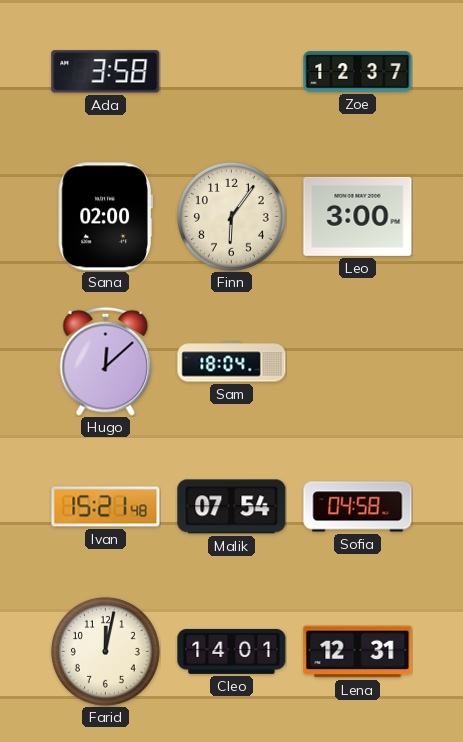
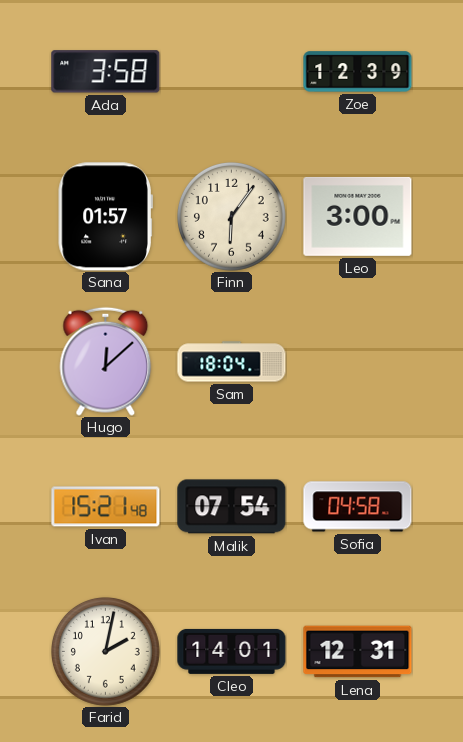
Zoe: 12:37 -> 12:39 (358, 72)
Sana: 02:00 -> 01:57 (105, 217)
Farid: 12:02 -> 2:02 (105, 651)
